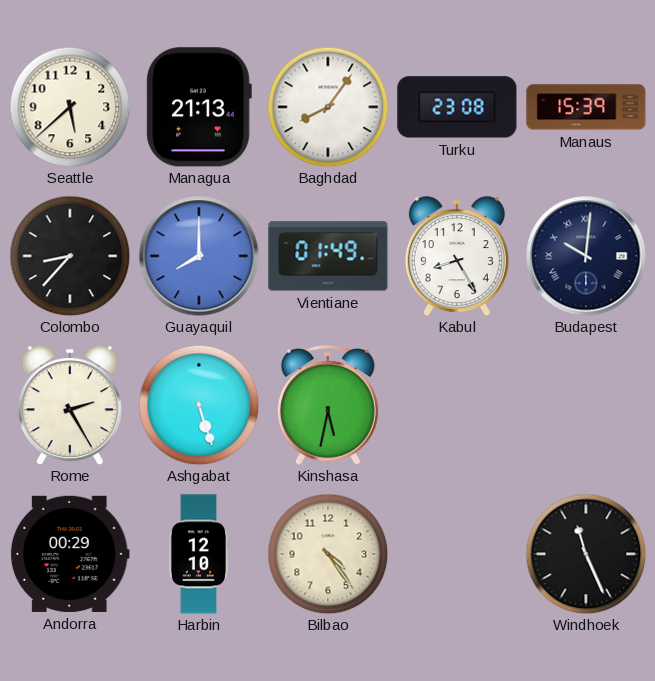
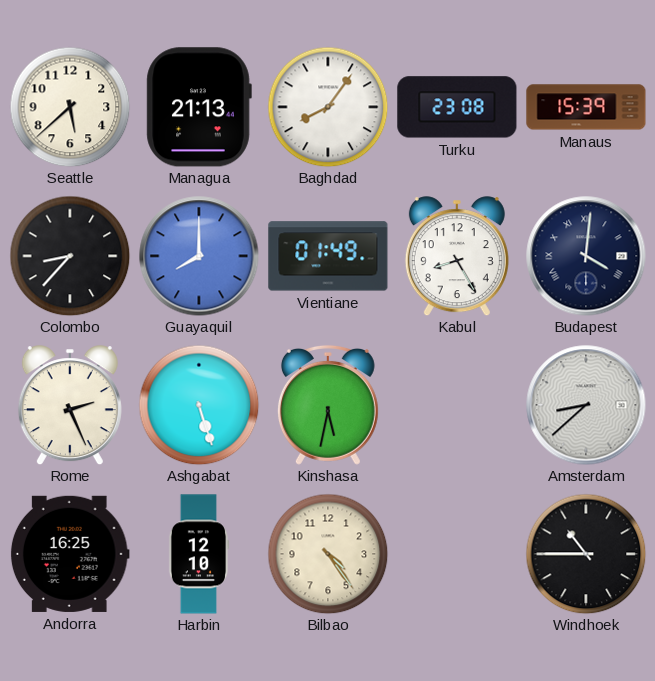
Budapest: 10:01 -> 4:01 (586, 256)
Rome: 2:25 -> 2:26 (70, 405)
Amsterdam: none -> 8:38 (586, 405)
Andorra: 00:29 -> 16:25 (70, 554)
Windhoek: 11:26 -> 10:45 (586, 554)
